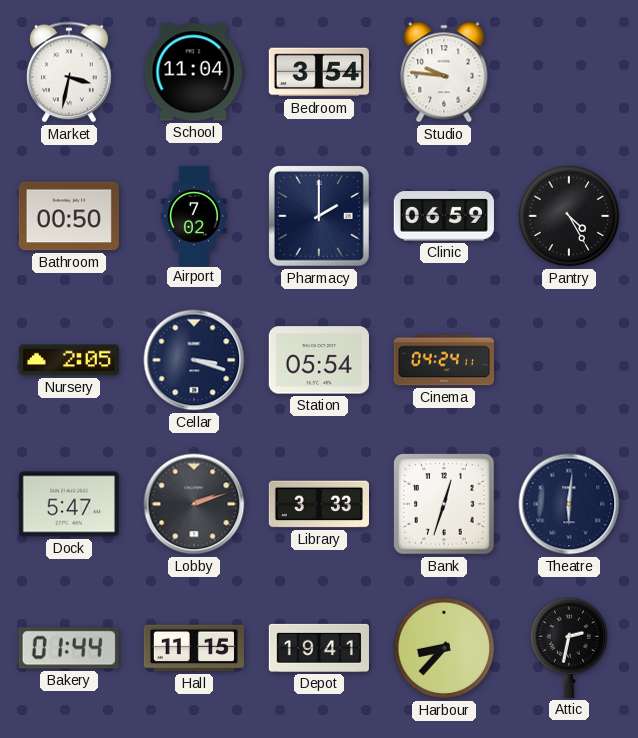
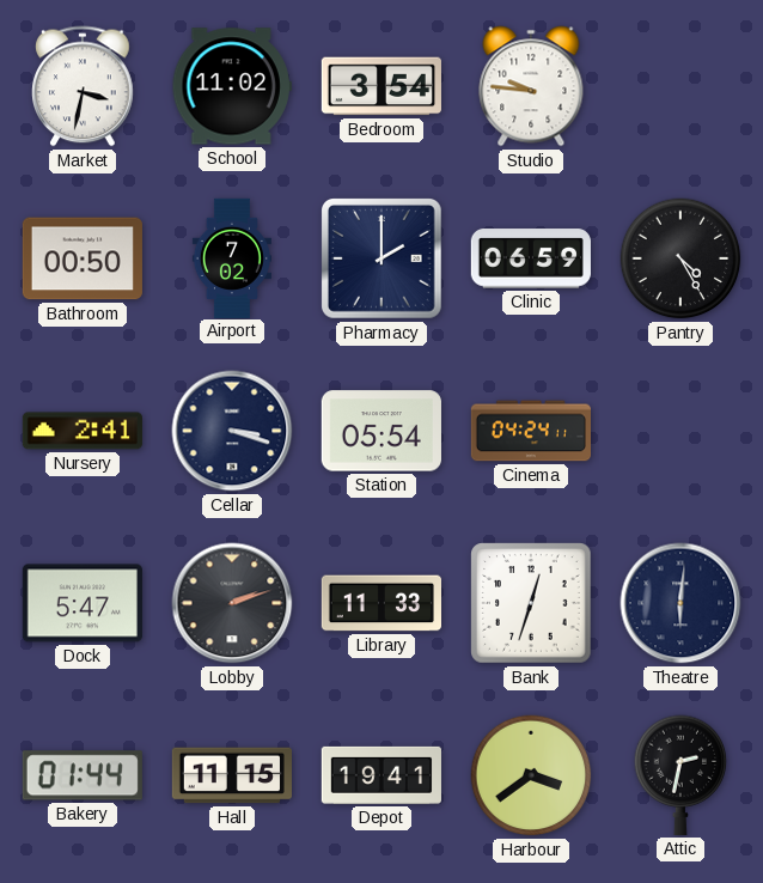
School: 11:04 -> 11:02 (232, 86)
Nursery: 2:05 -> 2:41 (83, 431)
Library: 3:33 -> 11:33 (380, 603)
Harbour: 8:37 -> 3:39 (531, 775)
